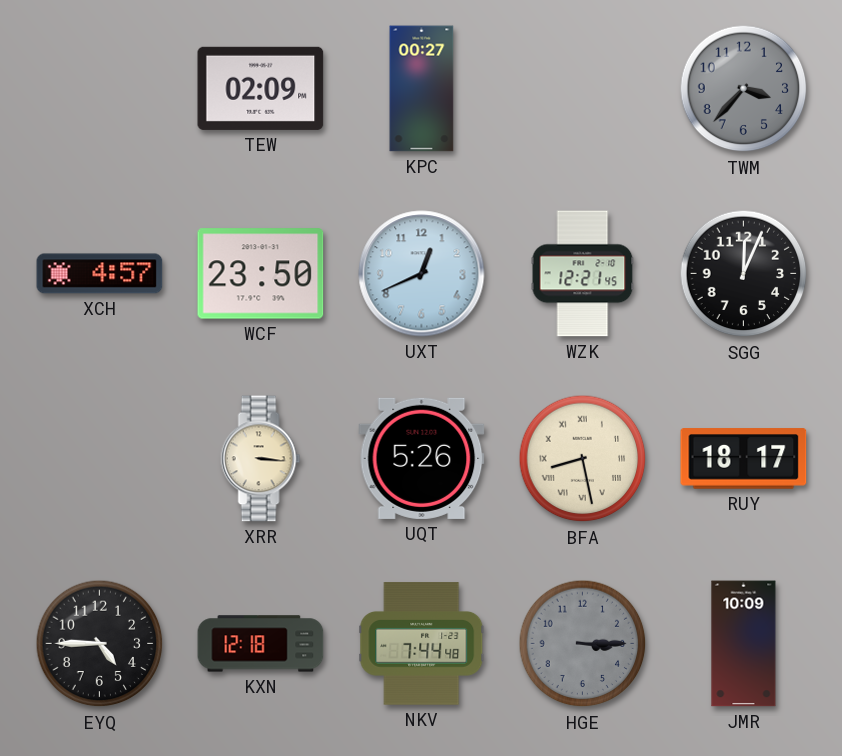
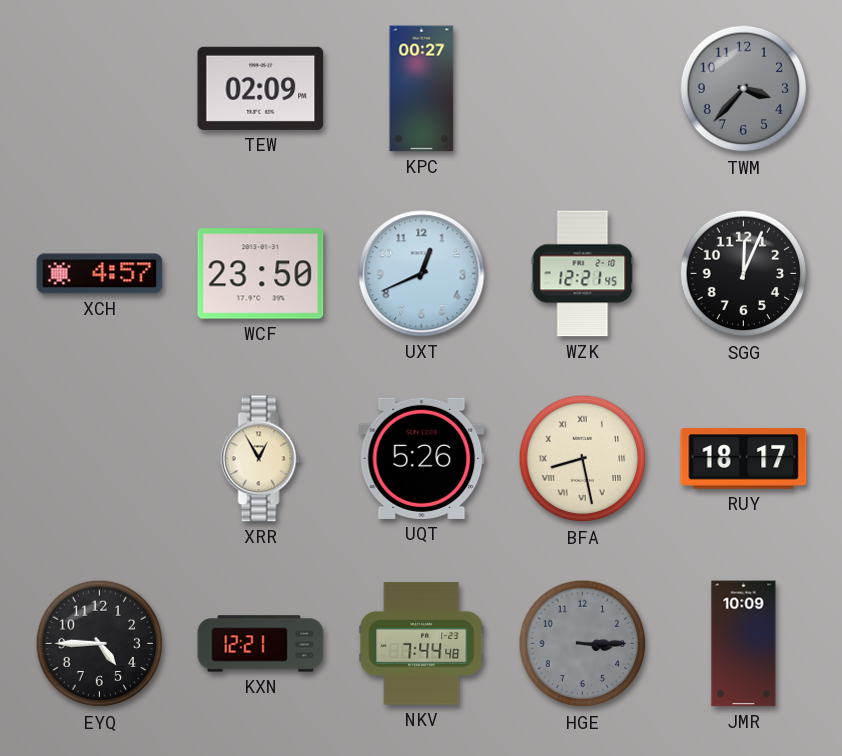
XRR: 3:16 -> 12:55 (261, 459)
KXN: 12:18 -> 12:21 (261, 644)
